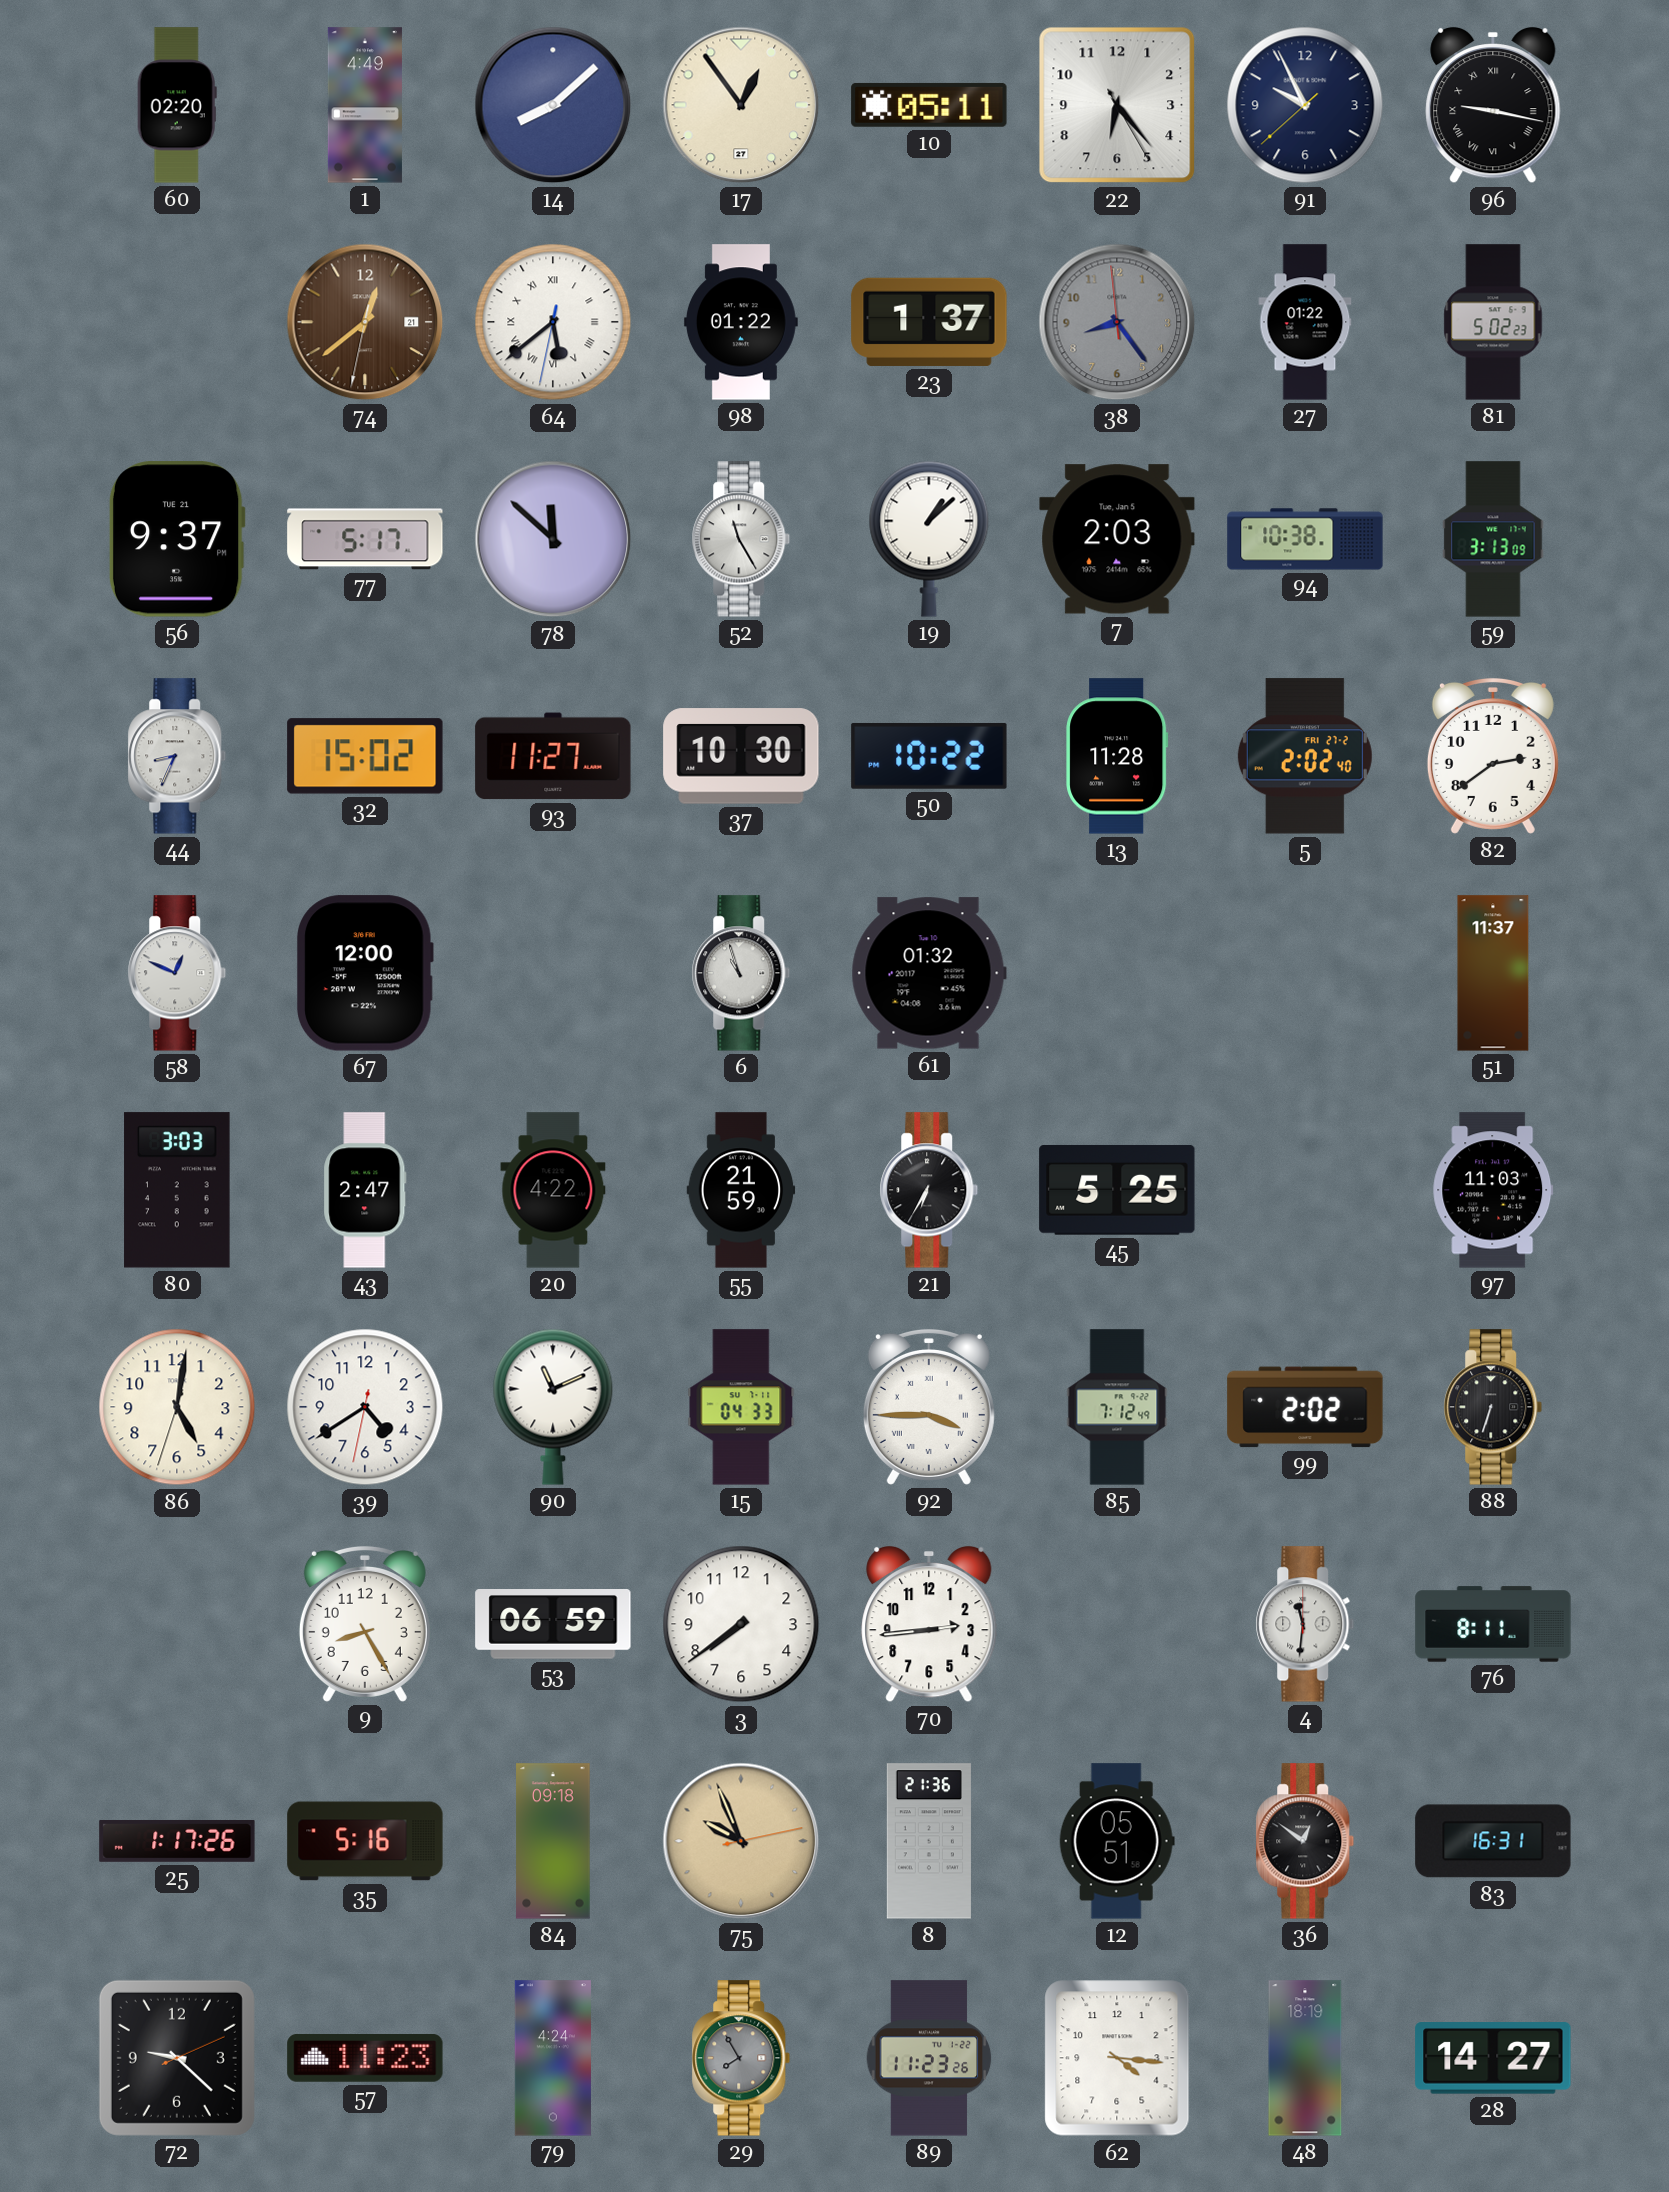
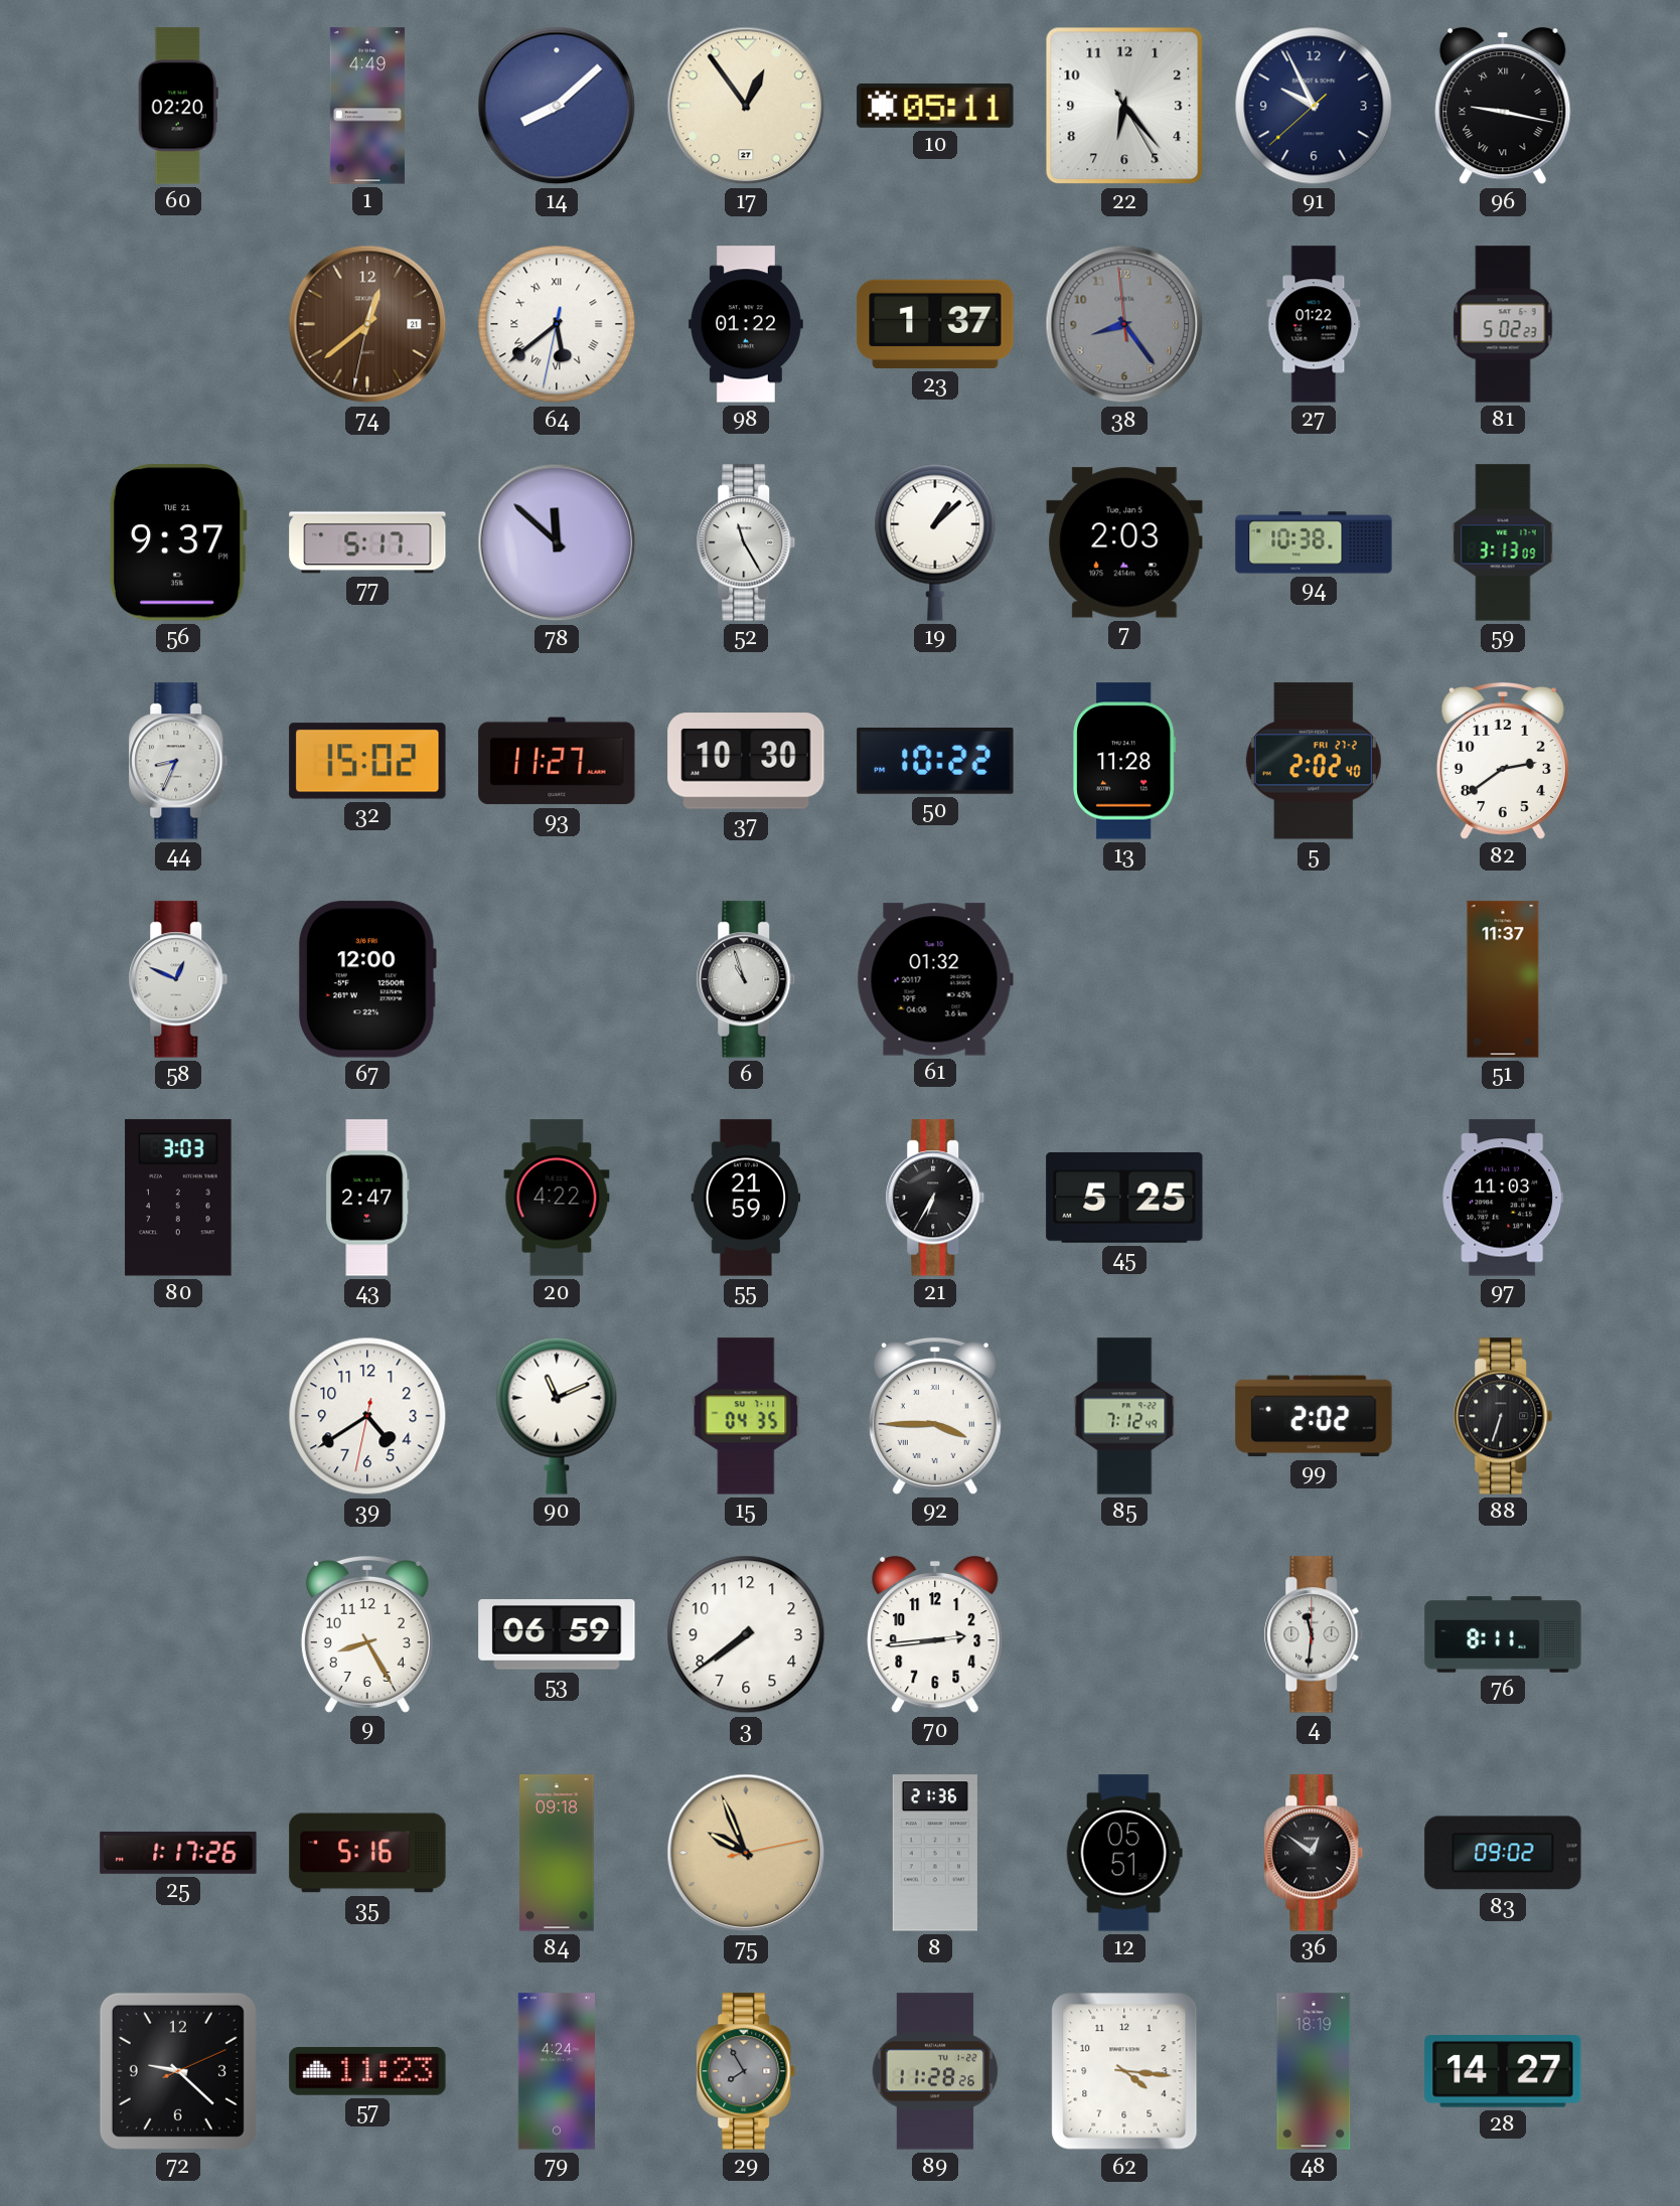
86: 5:01 -> none (177, 1407)
15: 04:33 -> 04:35 (746, 1416)
83: 16:31 -> 09:02 (1503, 1853)
89: 11:23 -> 11:28 (935, 2071)
